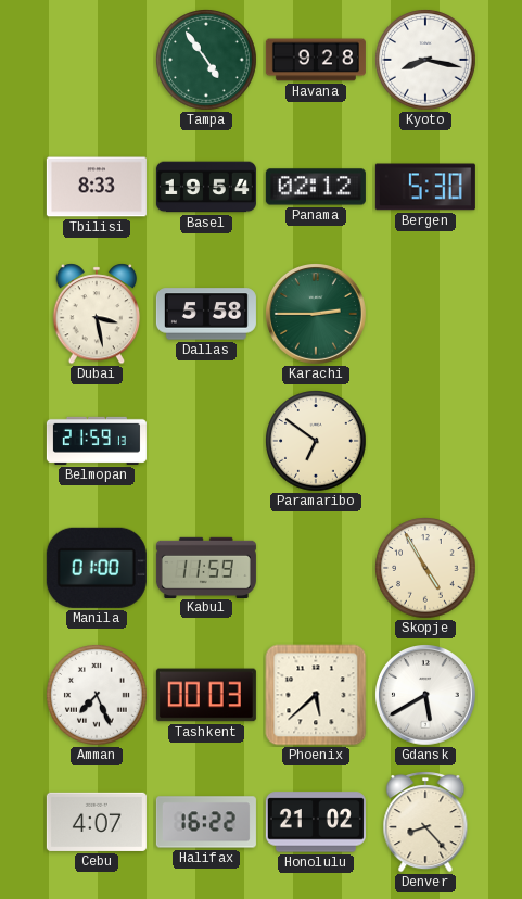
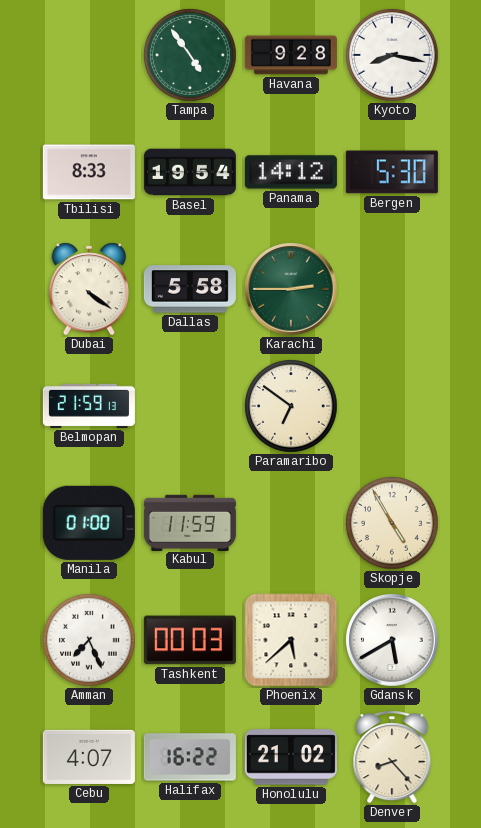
Panama: 02:12 -> 14:12 (291, 172)
Dubai: 3:28 -> 4:21 (89, 289)
